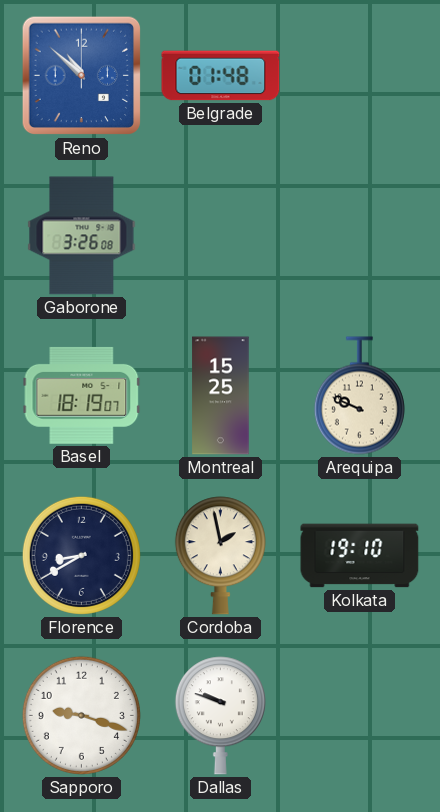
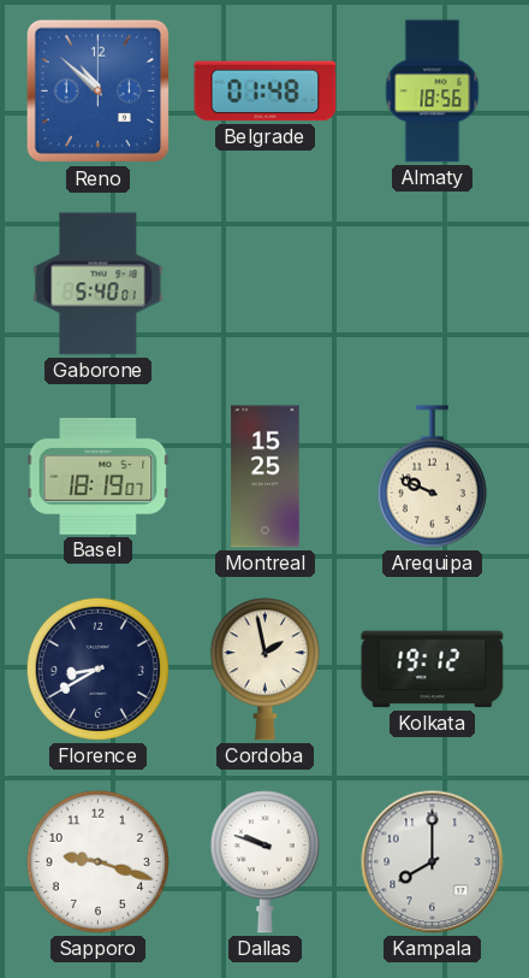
Almaty: none -> 18:56 (433, 92)
Gaborone: 3:26 -> 5:40 (99, 284)
Kolkata: 19:10 -> 19:12 (433, 670)
Kampala: none -> 8:00 (433, 862)
